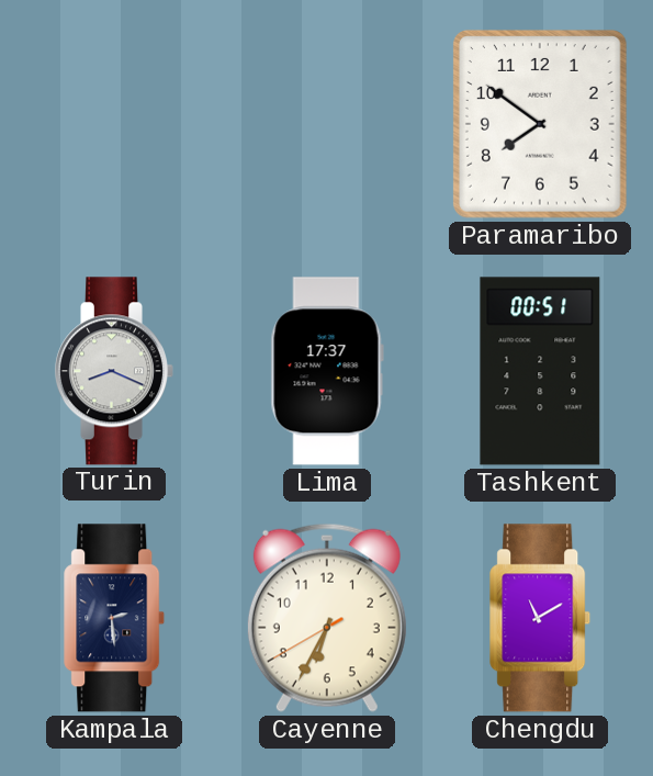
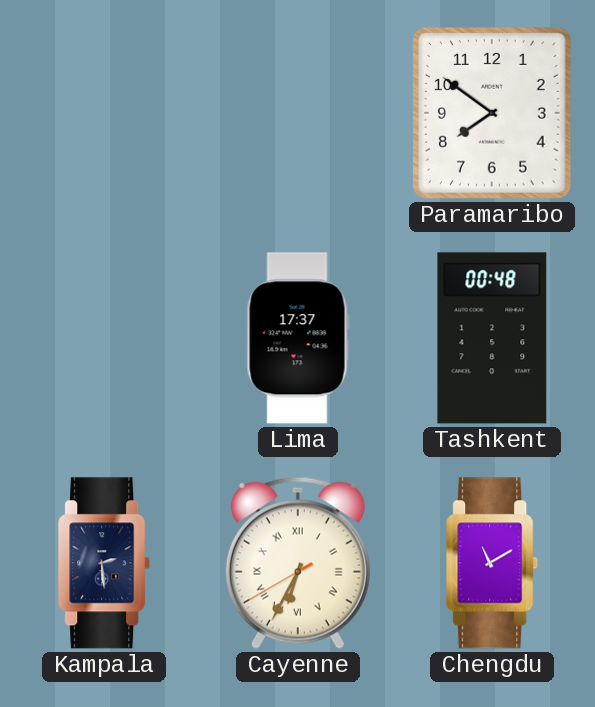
Turin: 8:19 -> none (113, 371)
Tashkent: 00:51 -> 00:48 (492, 338)
Cayenne numerals: Arabic -> Roman (298, 563)
